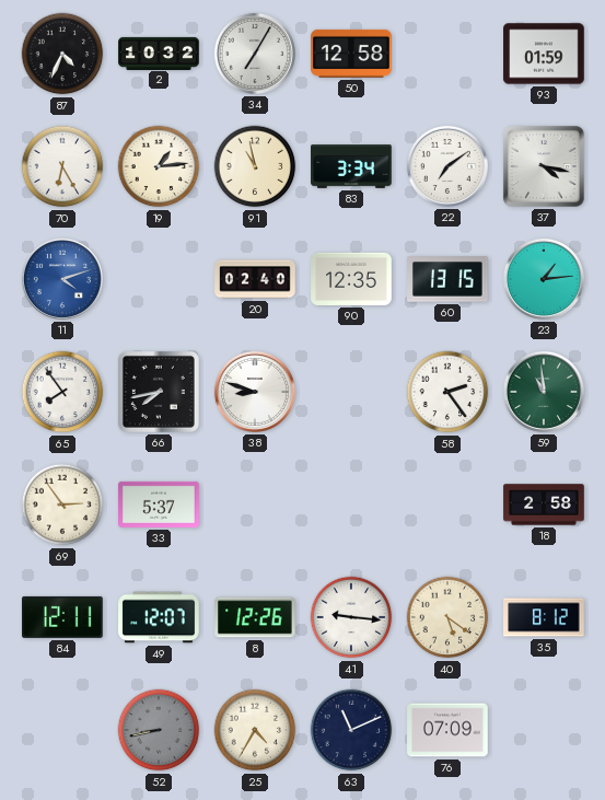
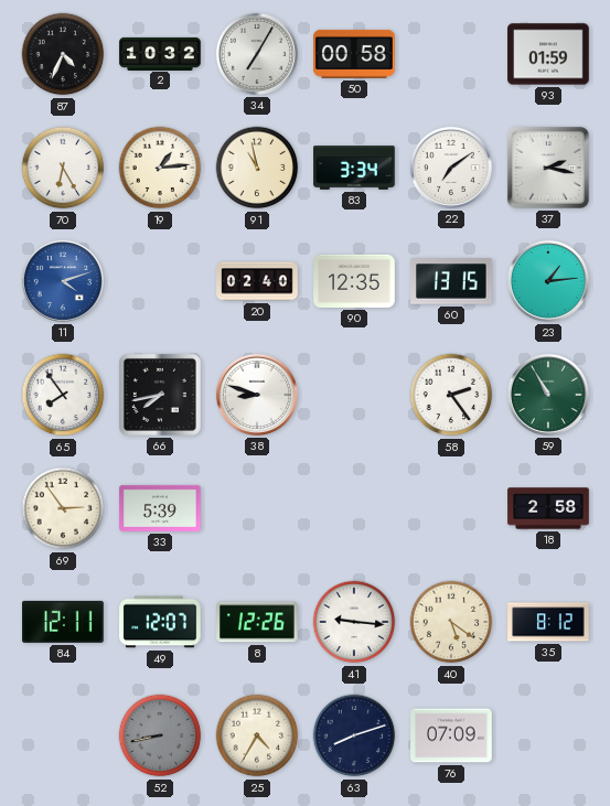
50: 12:58 -> 00:58 (355, 54)
37: 4:17 -> 2:17 (548, 168)
59: 10:59 -> 10:55 (548, 395)
33: 5:37 -> 5:39 (160, 508)
63: 11:11 -> 8:12 (354, 735)
